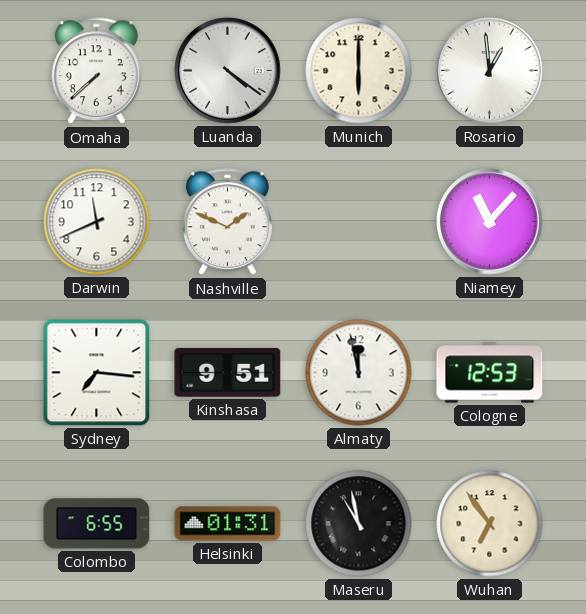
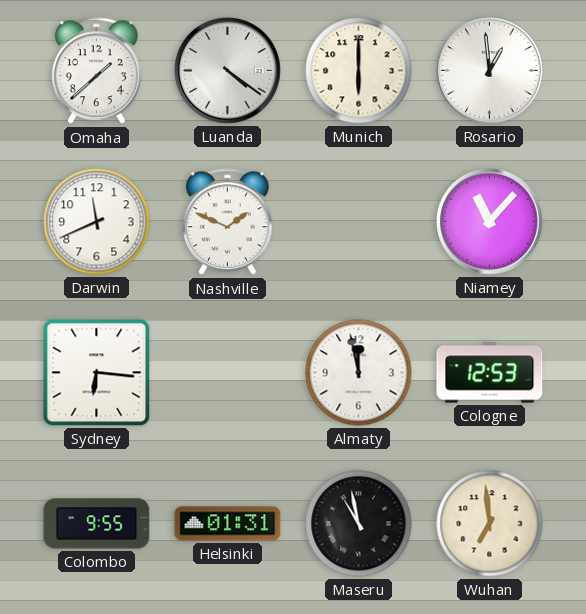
Omaha: 7:38 -> 1:38 (96, 71)
Sydney: 7:16 -> 6:16 (97, 373)
Kinshasa: 9:51 -> none (228, 373)
Colombo: 6:55 -> 9:55 (97, 524)
Wuhan: 6:54 -> 6:59 (490, 524)
